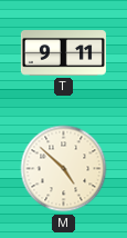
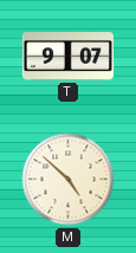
T: 9:11 -> 9:07 (67, 57)
